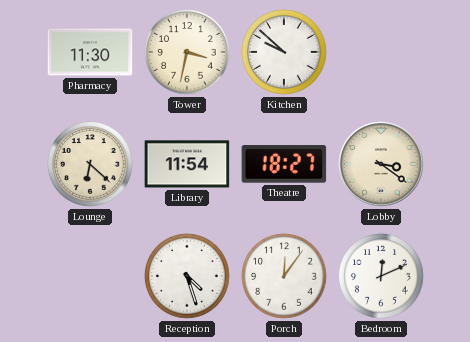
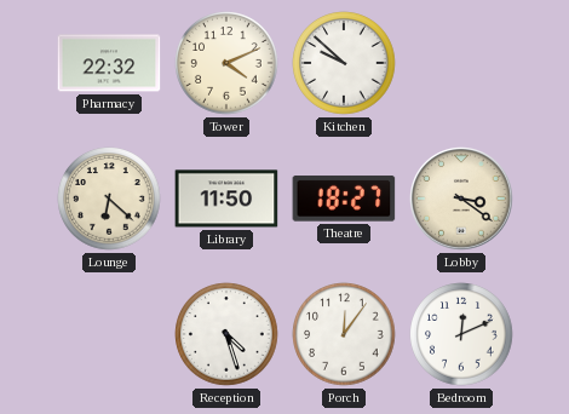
Pharmacy: 11:30 -> 22:32 (109, 63)
Tower: 3:32 -> 4:11 (226, 63)
Library: 11:54 -> 11:50 (226, 199)
